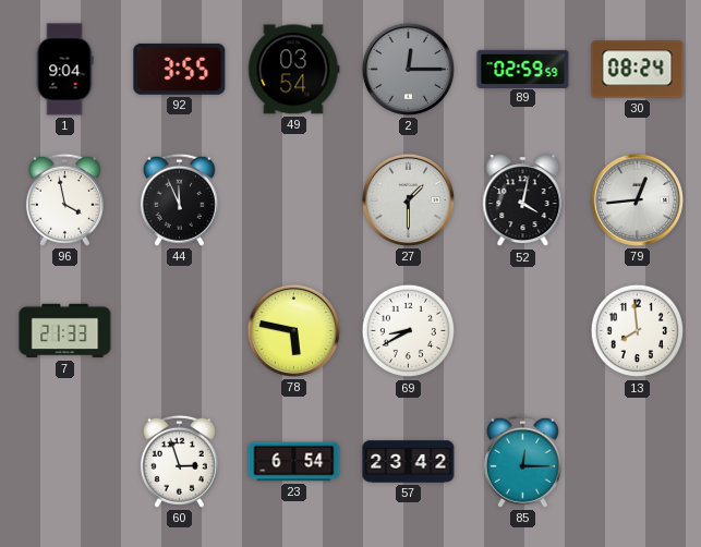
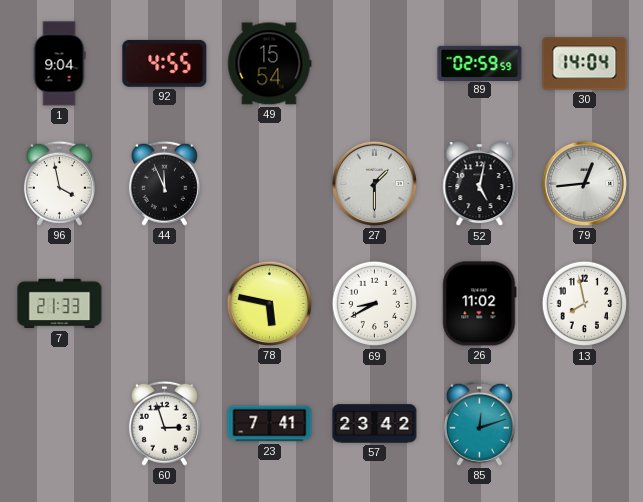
92: 3:55 -> 4:55 (165, 63)
49: 03:54 -> 15:54 (269, 64)
2: 12:15 -> none (408, 69)
30: 08:24 -> 14:04 (585, 64)
52: 4:02 -> 5:02 (480, 184)
26: none -> 11:02 (480, 304)
13: 7:59 -> 7:58 (585, 304)
23: 6:54 -> 7:41 (270, 424)
85: 12:15 -> 12:12 (479, 423)
